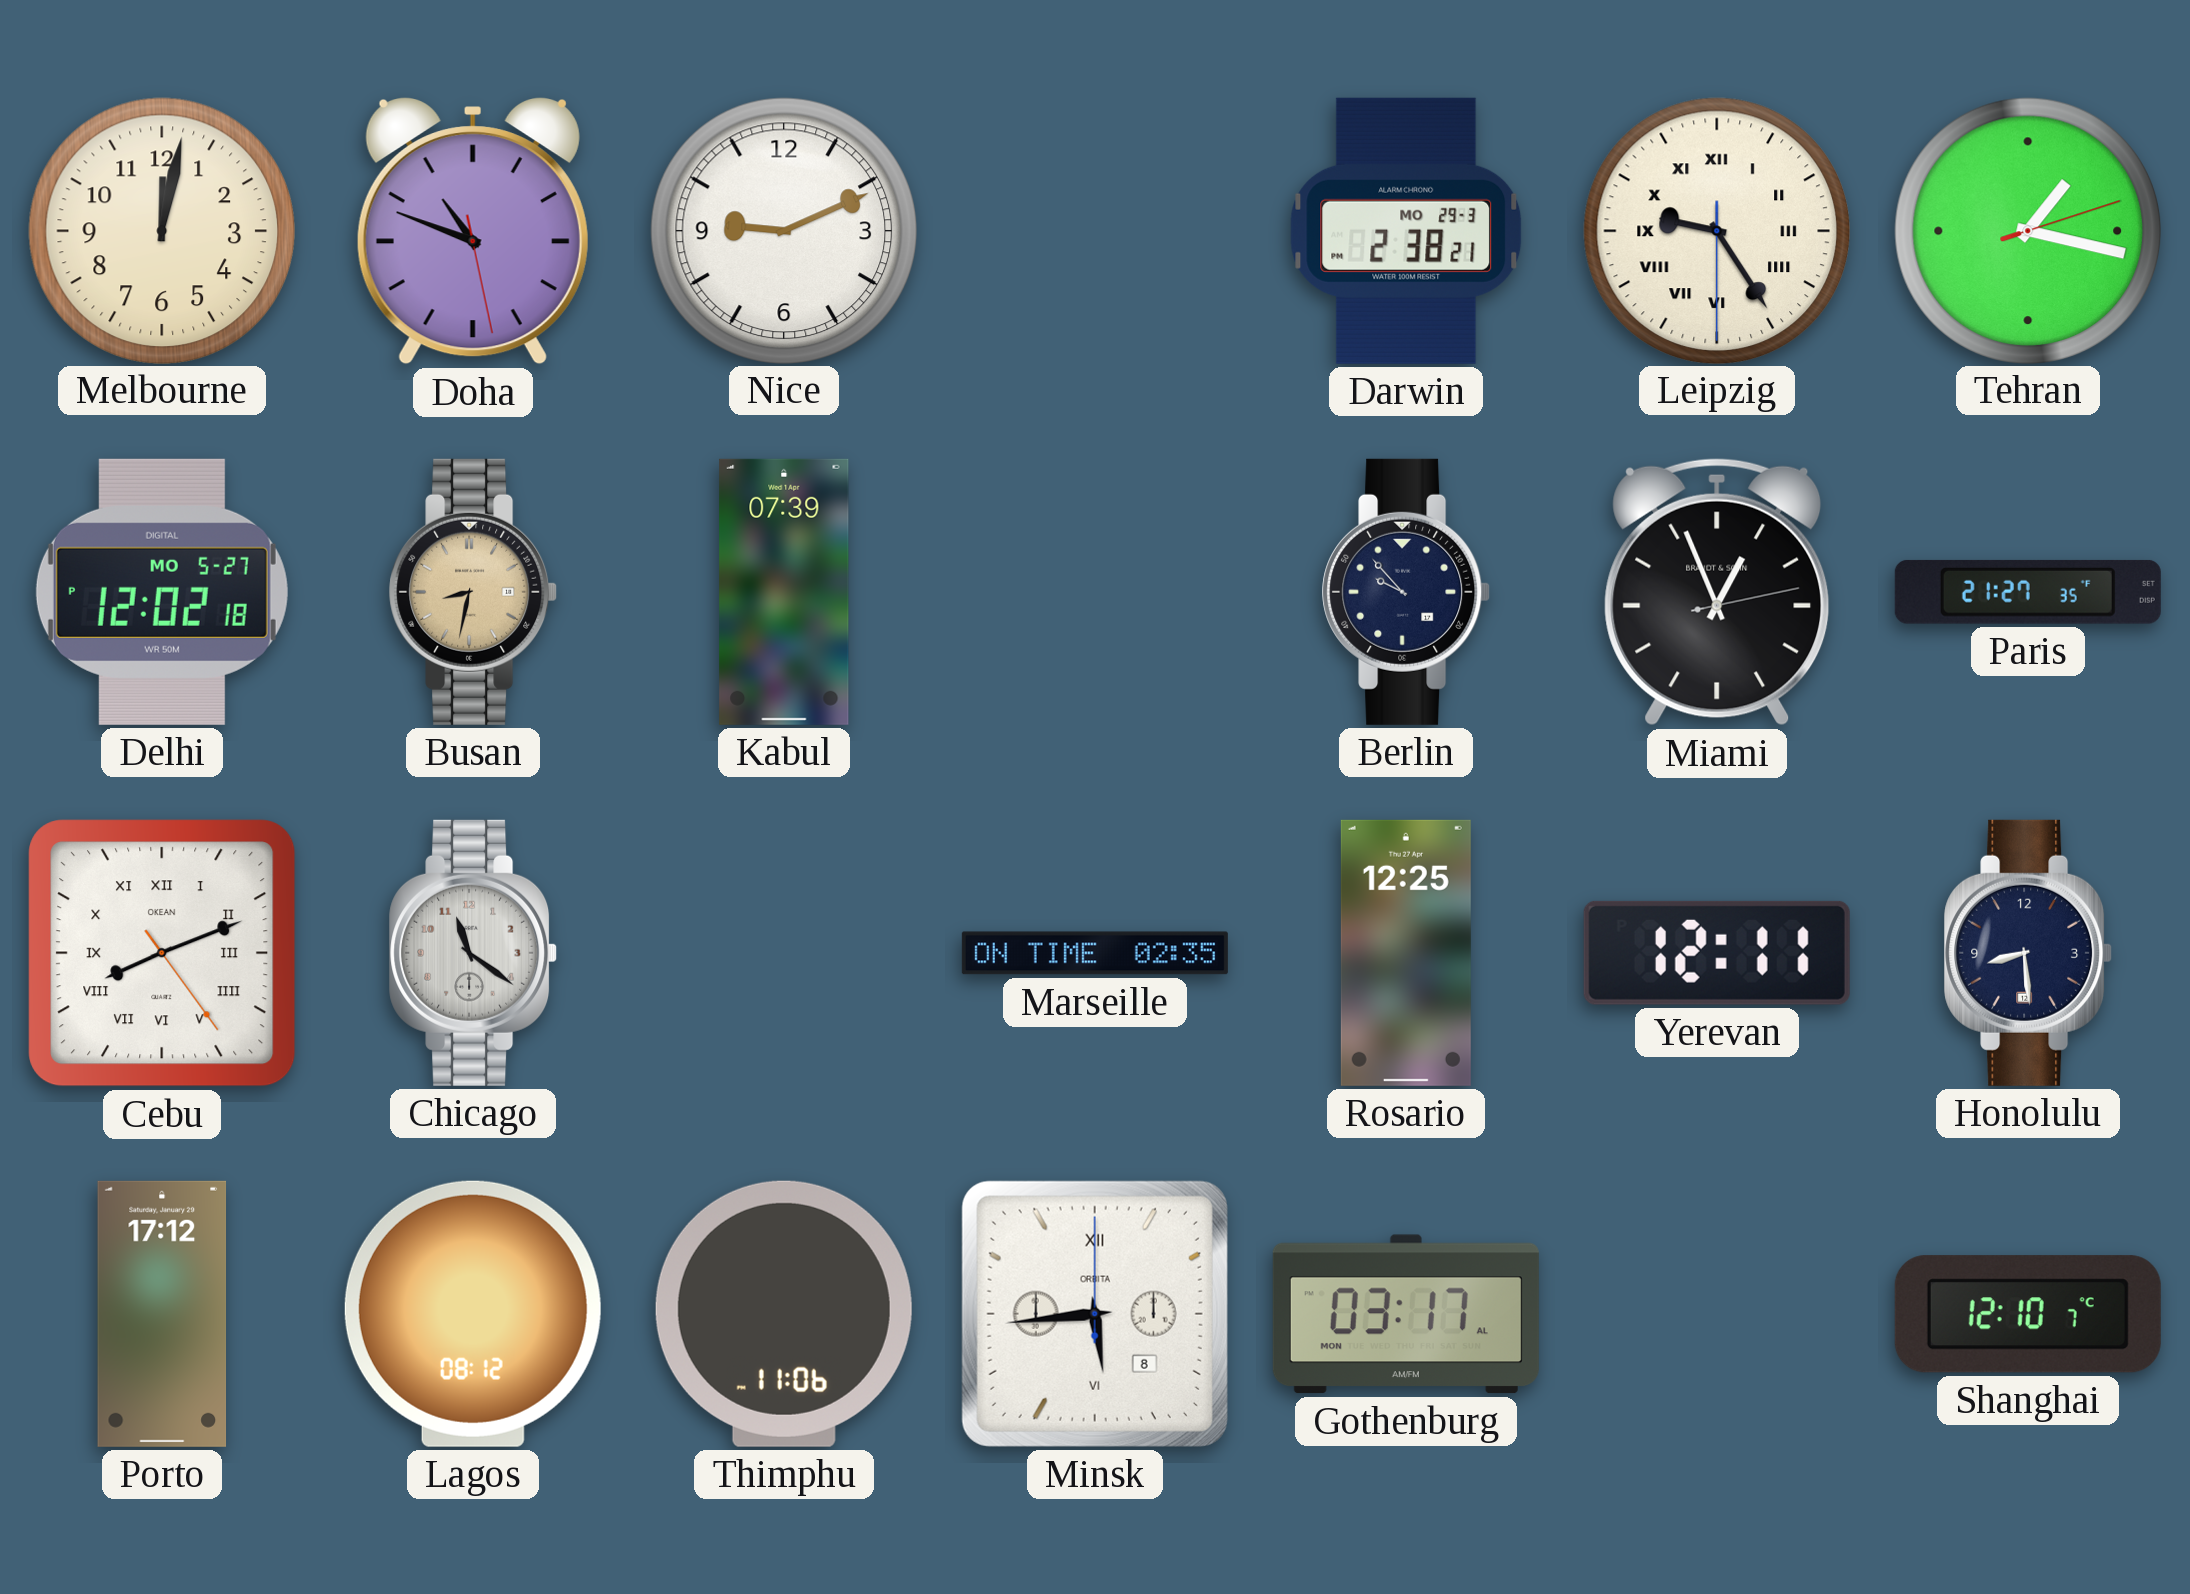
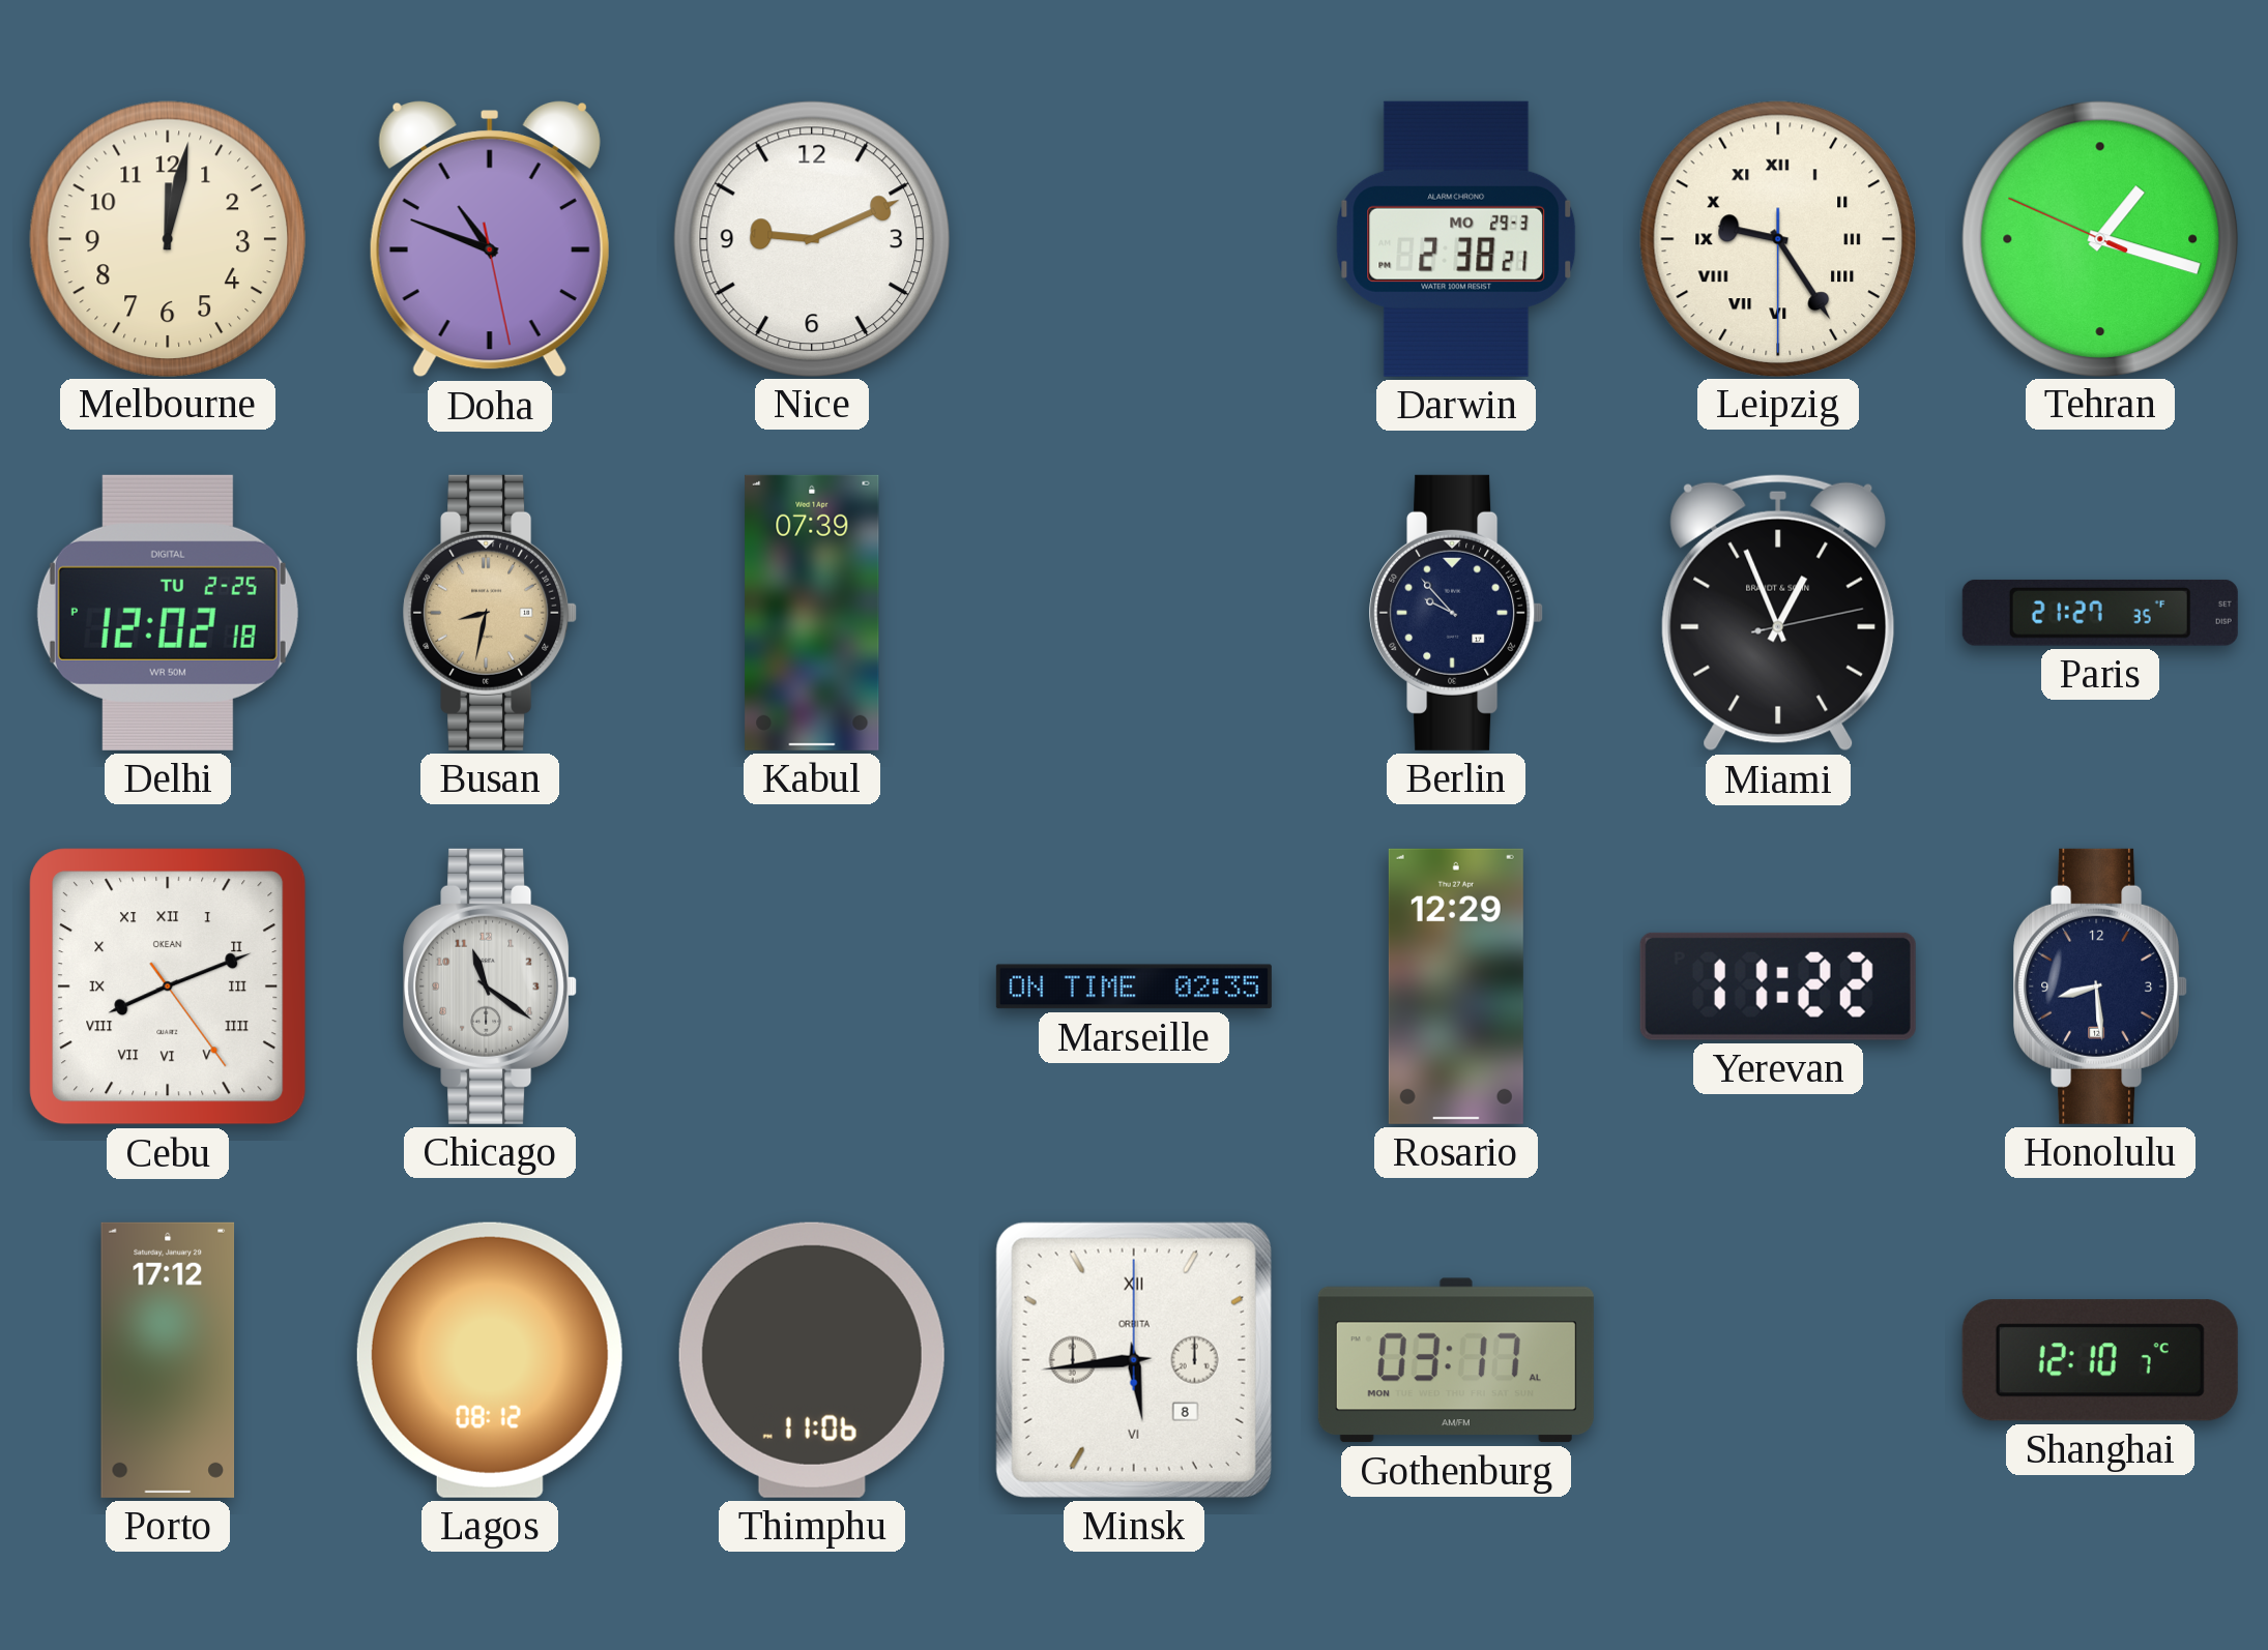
Tehran: 1:17:12 -> 1:17:49 (2099, 238)
Delhi date: MO 5-27 -> TU 2-25 (168, 613)
Rosario: 12:25 -> 12:29 (1456, 986)
Yerevan: 12:11 -> 11:22 (1778, 986)
